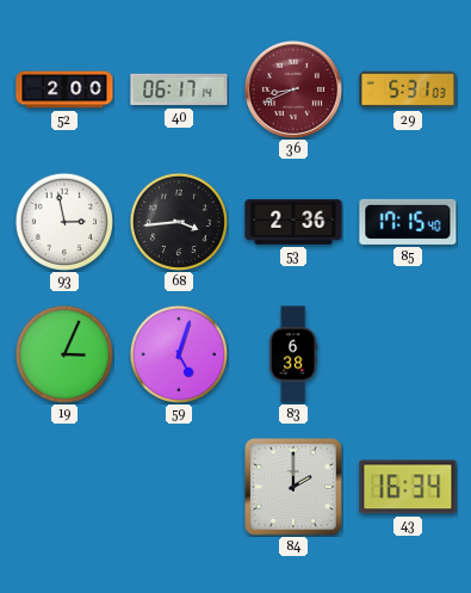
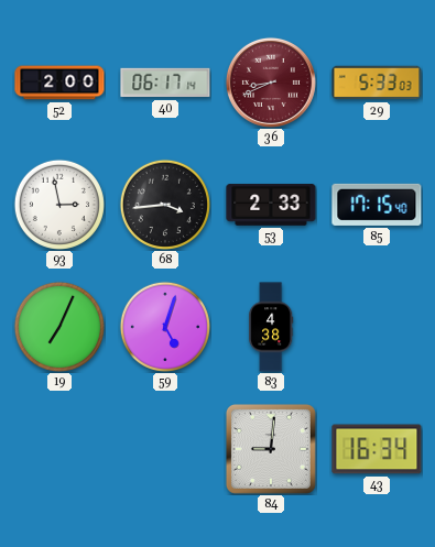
29: 5:31 -> 5:33 (377, 83)
53: 2:36 -> 2:33 (271, 205)
19: 3:04 -> 7:04 (59, 327)
83: 6:38 -> 4:38 (271, 327)
84: 2:00 -> 9:01 (271, 449)
